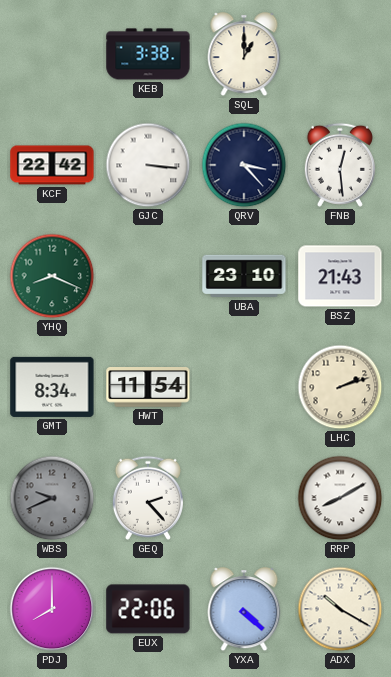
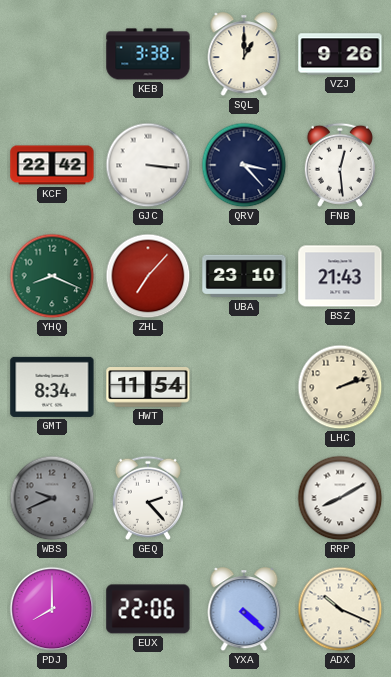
VZJ: none -> 9:26 (340, 54)
ZHL: none -> 7:07 (148, 276)
ADX: 10:20 -> 10:19 (340, 609)
